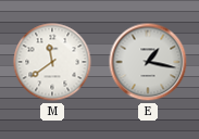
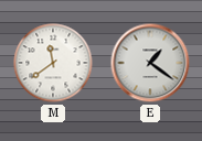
E: 1:17 -> 1:21 (150, 63)
